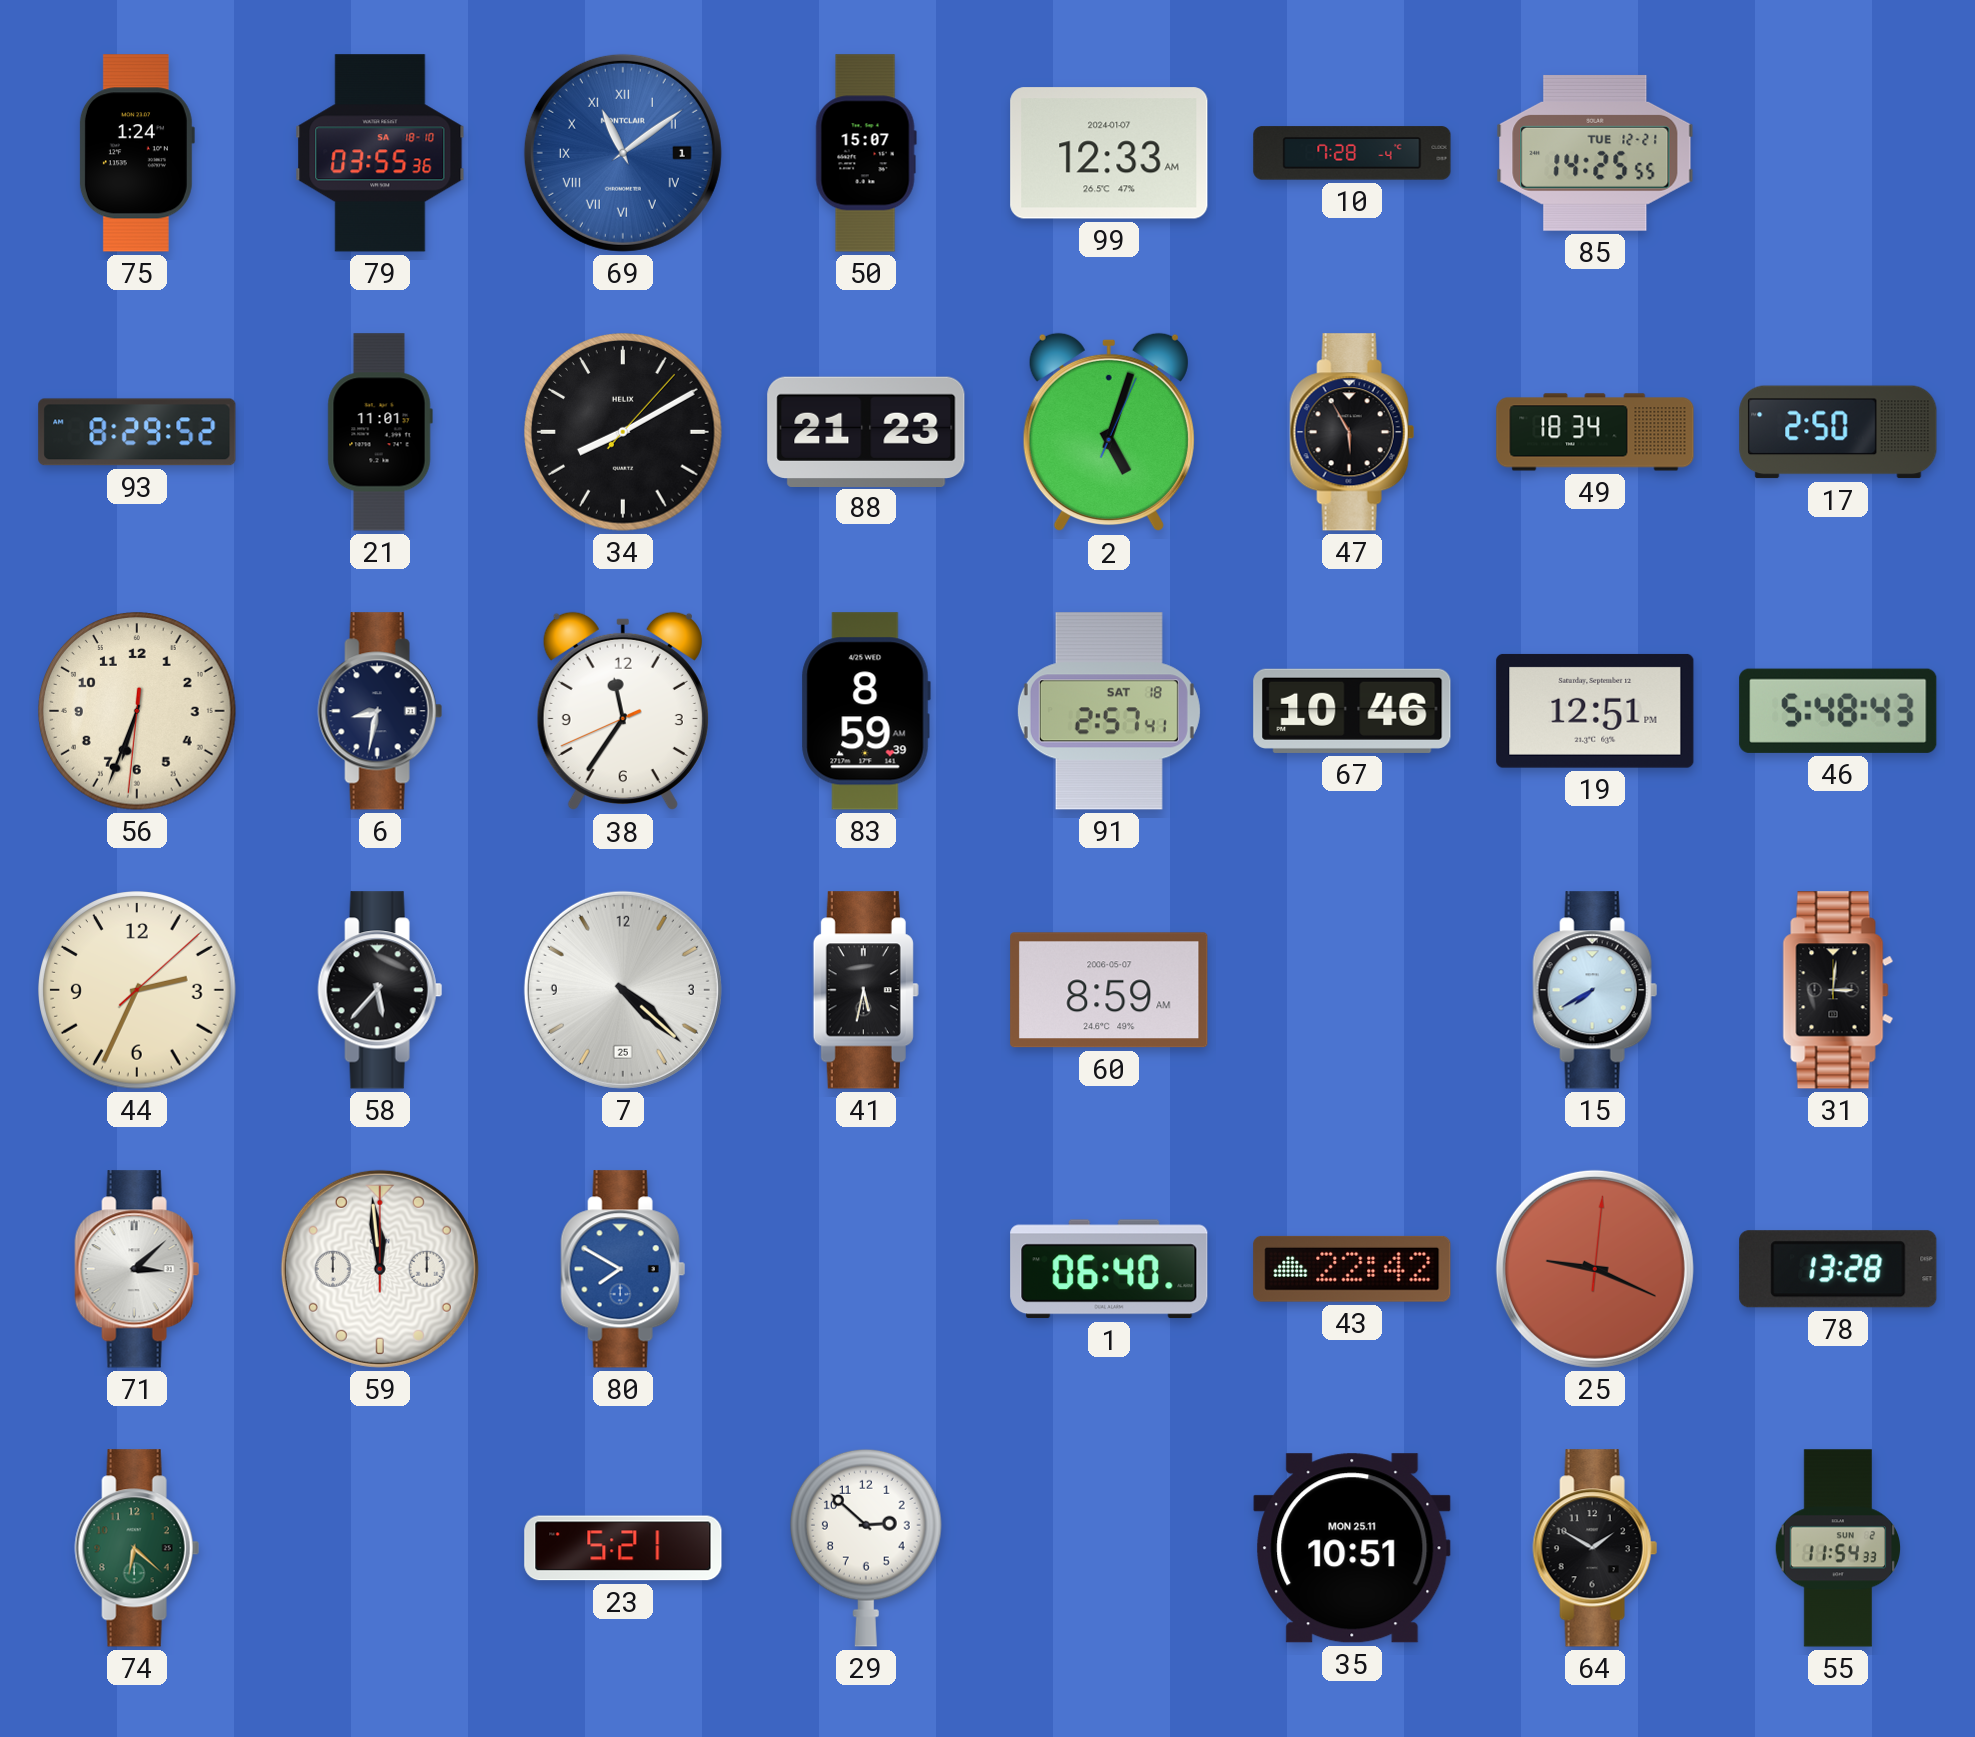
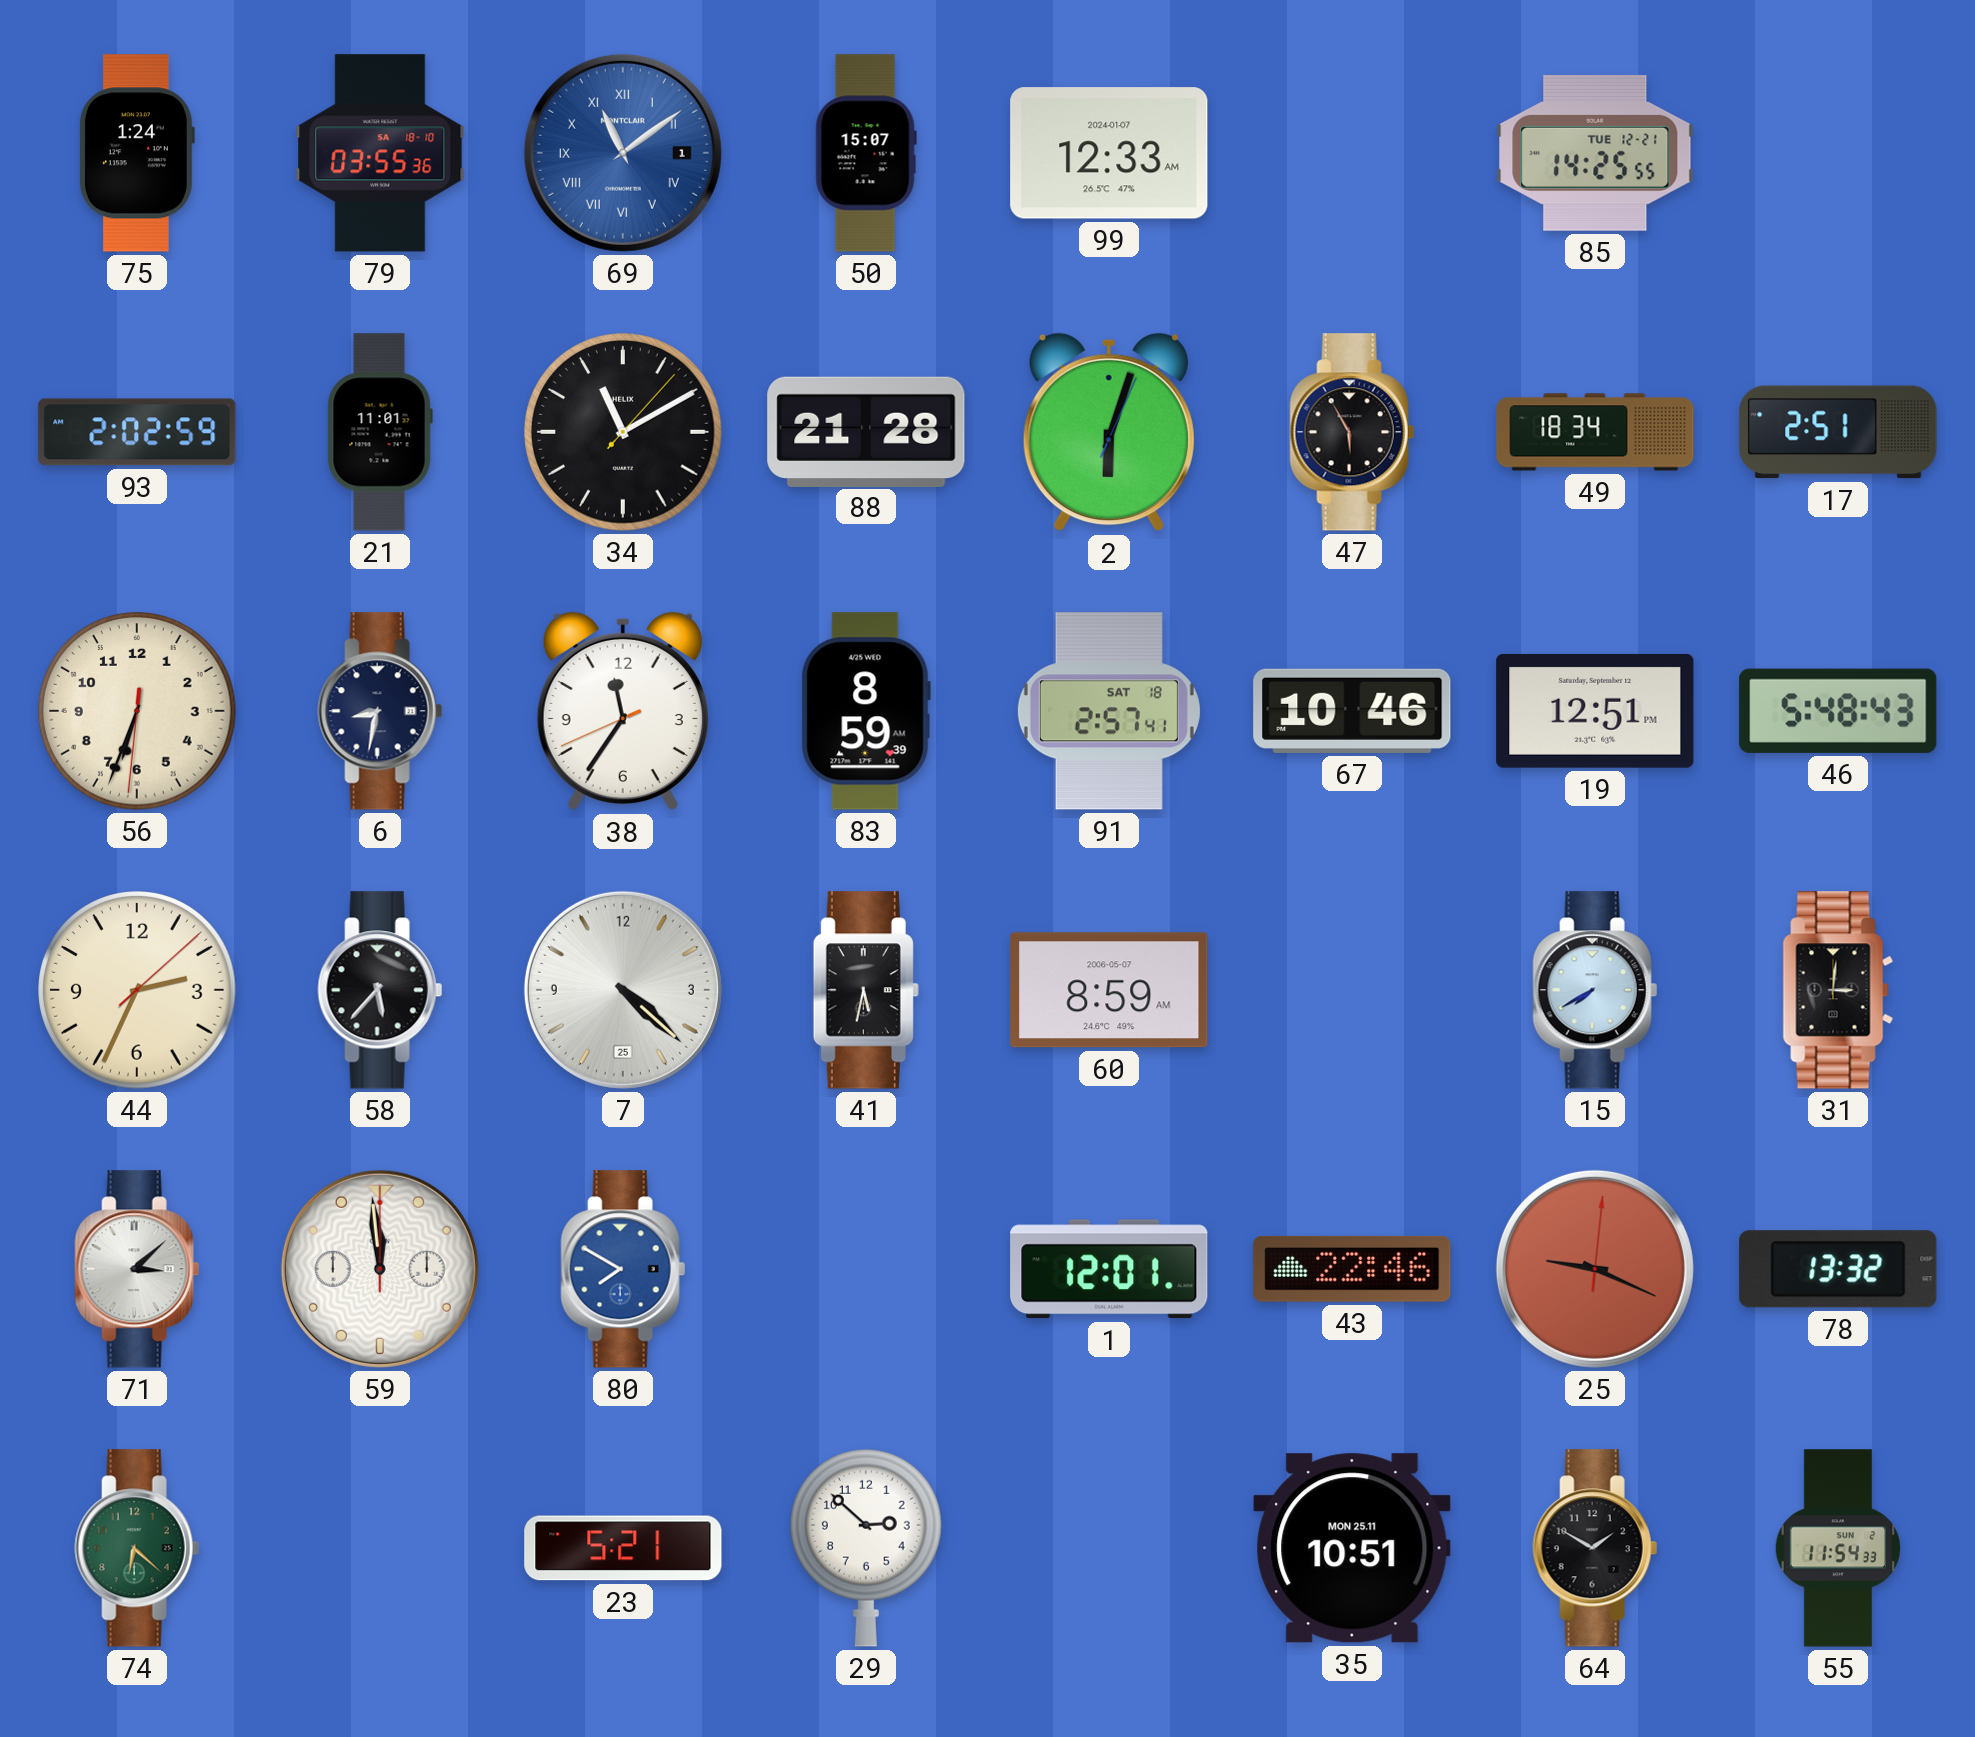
10: 7:28 -> none (1352, 153)
93: 8:29 -> 2:02 (137, 432)
34: 8:10 -> 11:10 (623, 432)
88: 21:23 -> 21:28 (866, 431)
2: 5:03 -> 6:03 (1109, 432)
17: 2:50 -> 2:51 (1838, 432)
1: 06:40 -> 12:01 (1109, 1269)
43: 22:42 -> 22:46 (1352, 1269)
78: 13:28 -> 13:32 (1838, 1269)
